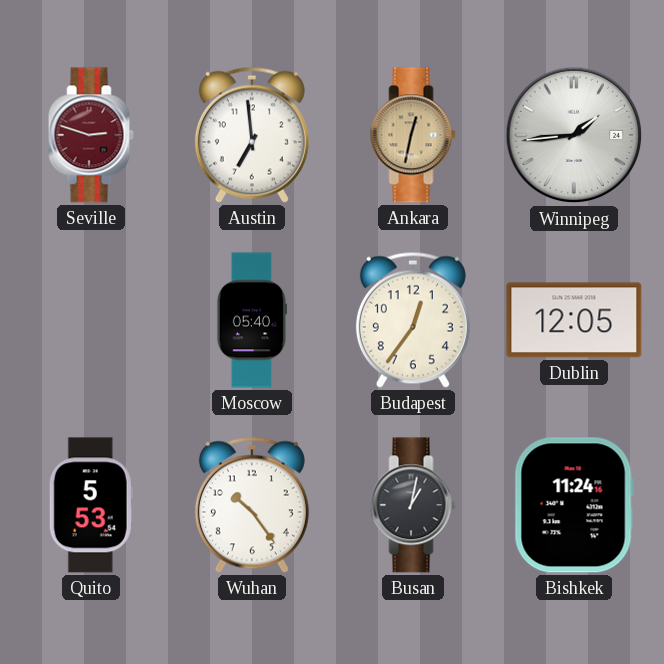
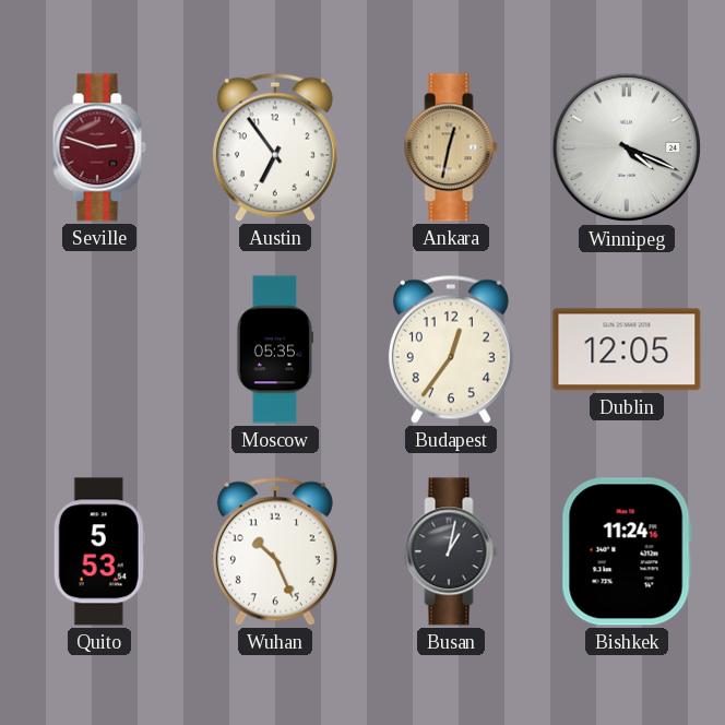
Austin: 6:59 -> 6:54 (275, 147)
Winnipeg: 1:44 -> 4:19 (627, 147)
Moscow: 05:40 -> 05:35 (274, 349)
Wuhan: 10:24 -> 10:26 (275, 551)
